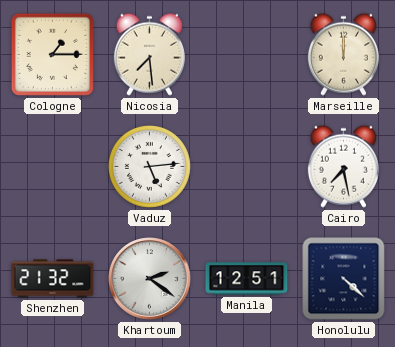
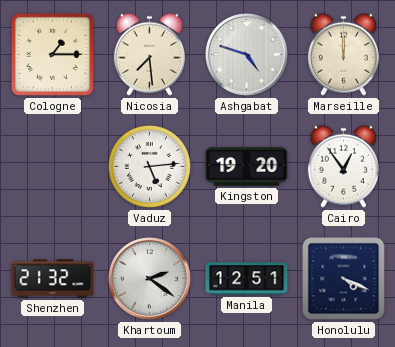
Ashgabat: none -> 4:48 (247, 55)
Kingston: none -> 19:20 (247, 167)
Cairo: 7:28 -> 12:54 (343, 166)
Honolulu: 4:22 -> 4:19 (344, 279)
